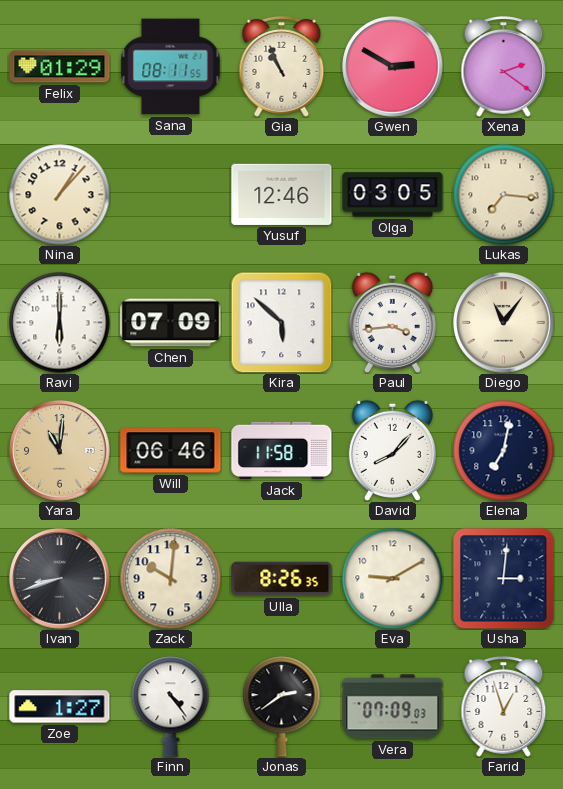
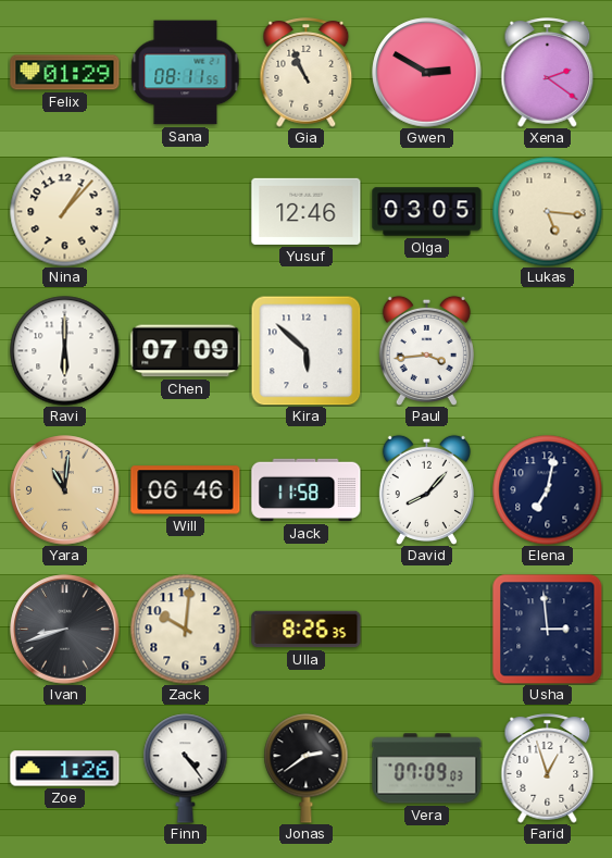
Lukas: 7:16 -> 5:16 (548, 212)
Diego: 11:06 -> none (504, 323)
Eva: 9:10 -> none (393, 579)
Usha: 3:01 -> 2:59 (547, 629)
Zoe: 1:27 -> 1:26 (65, 769)
